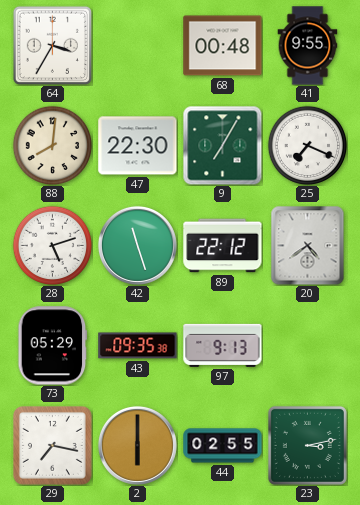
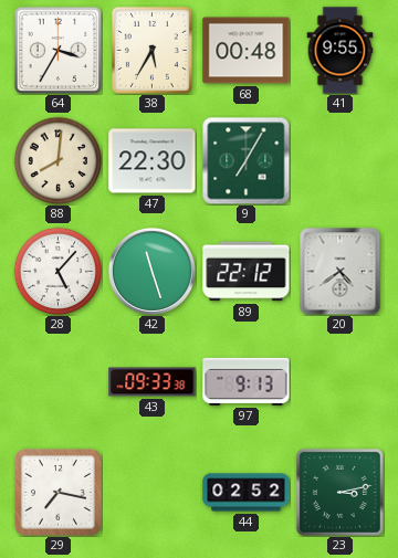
38: none -> 5:35 (151, 50)
25: 7:19 -> none (307, 145)
28: 5:12 -> 5:07 (57, 271)
73: 05:29 -> none (53, 346)
43: 09:35 -> 09:33 (153, 382)
2: 6:00 -> none (137, 445)
44: 02:55 -> 02:52 (247, 493)
